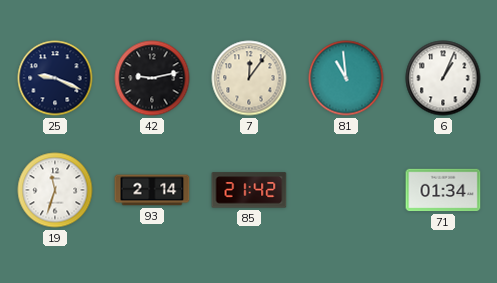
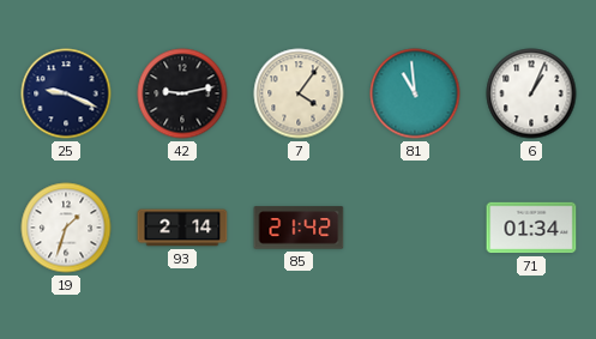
7: 12:06 -> 4:06 (299, 93)
19: 11:33 -> 1:33 (66, 228)
